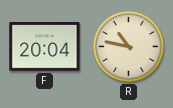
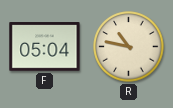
F: 20:04 -> 05:04 (45, 47)
